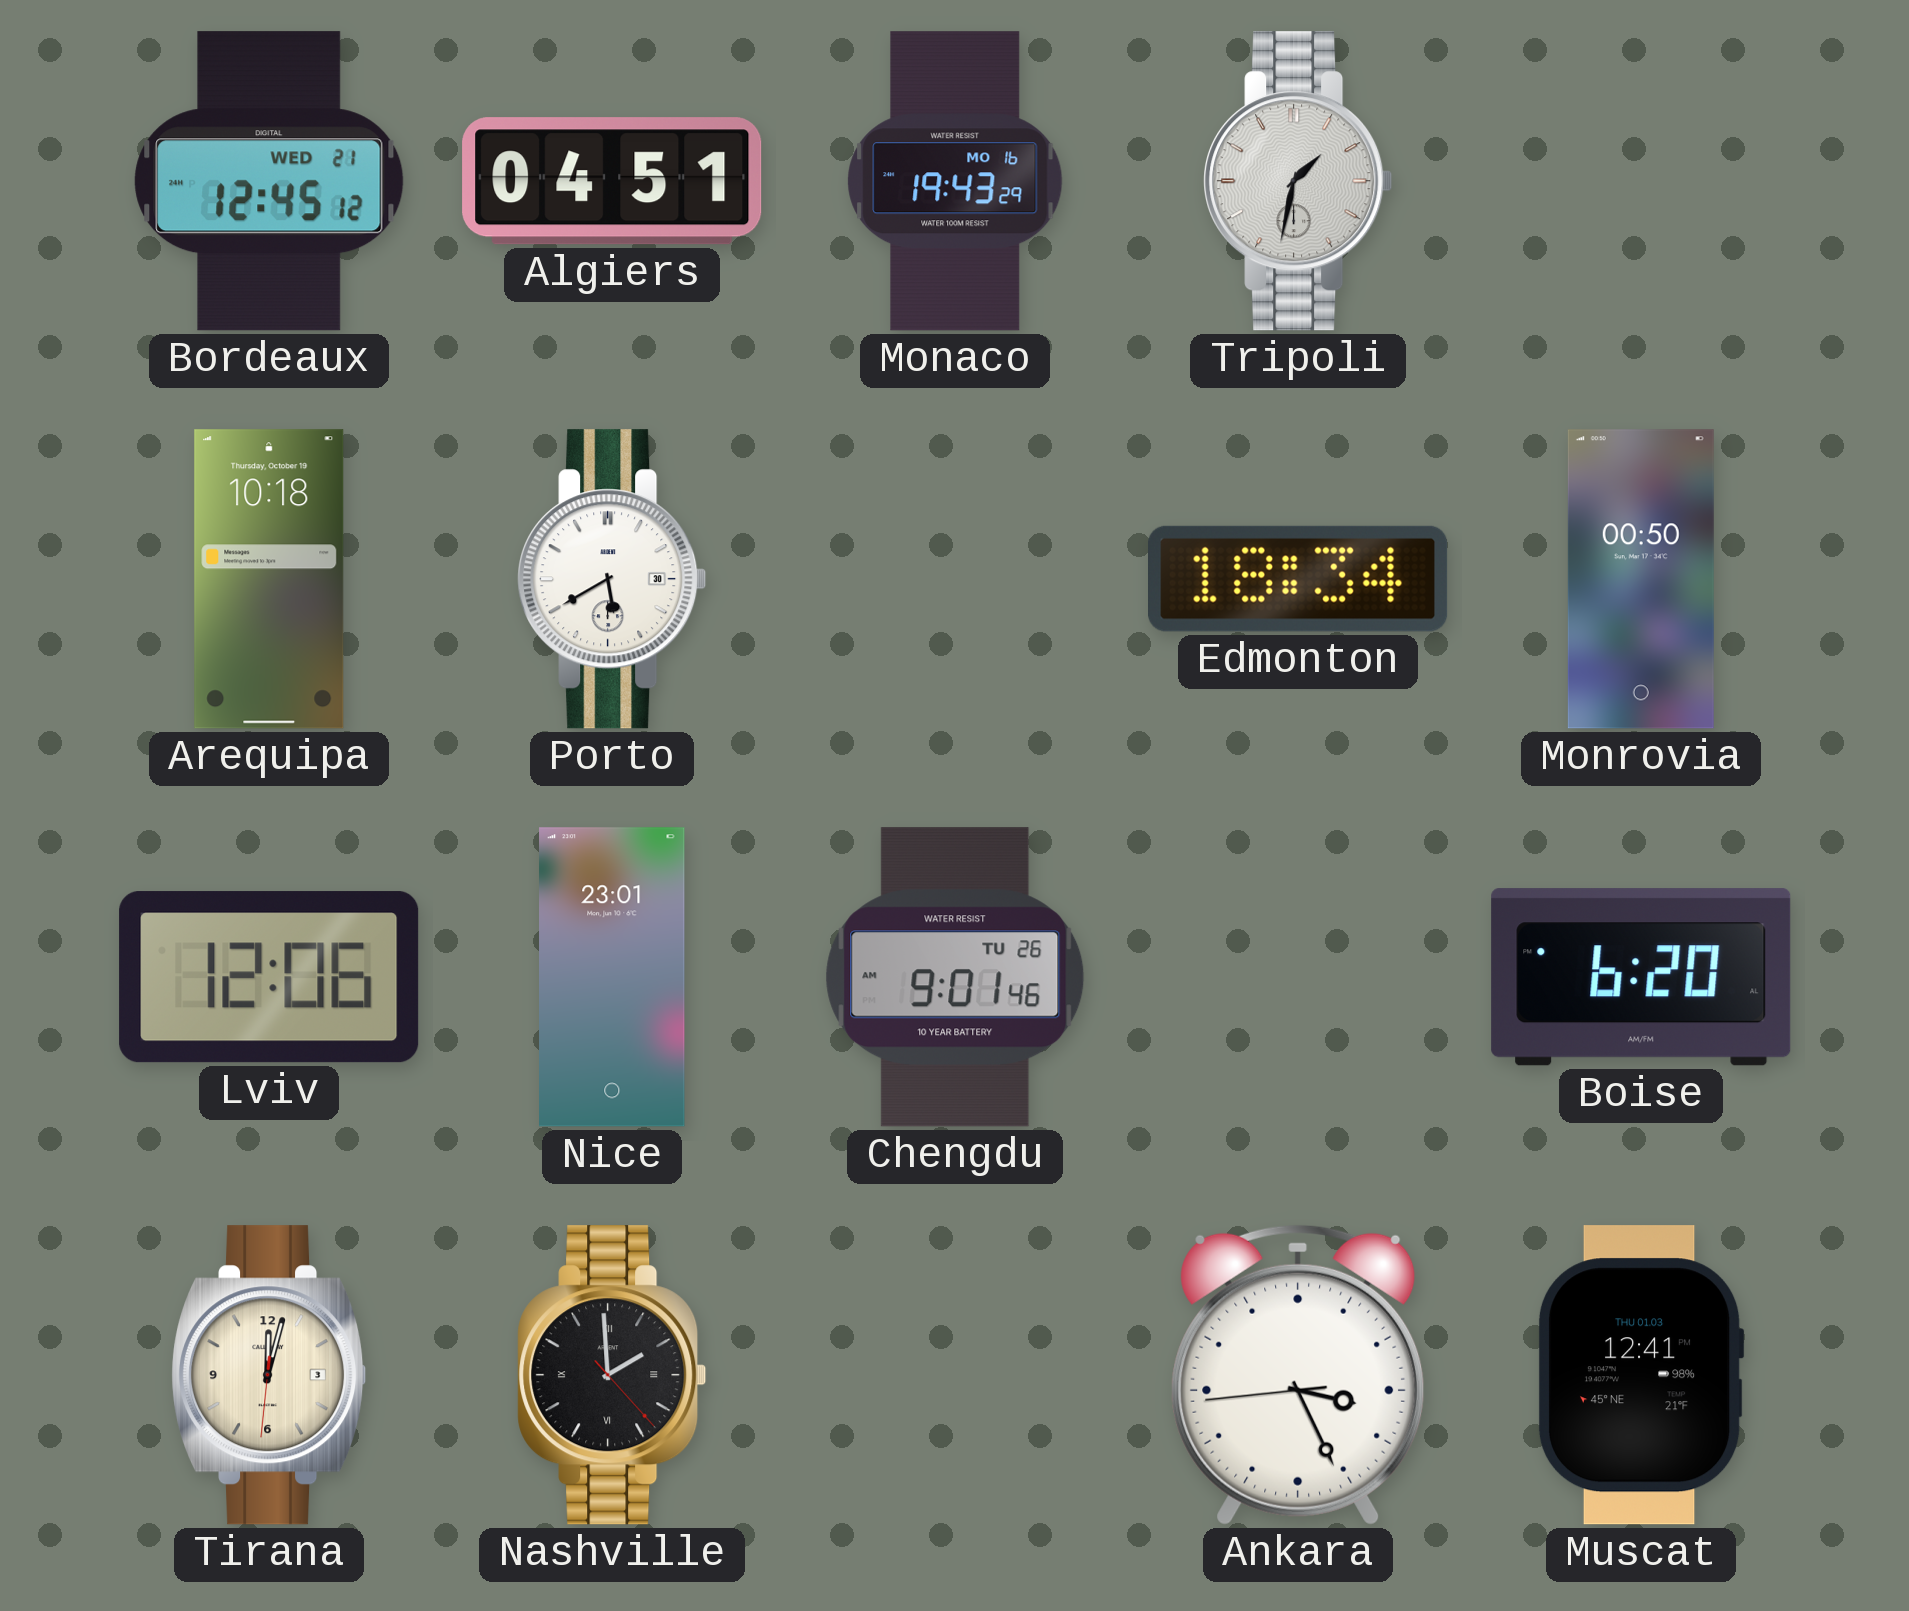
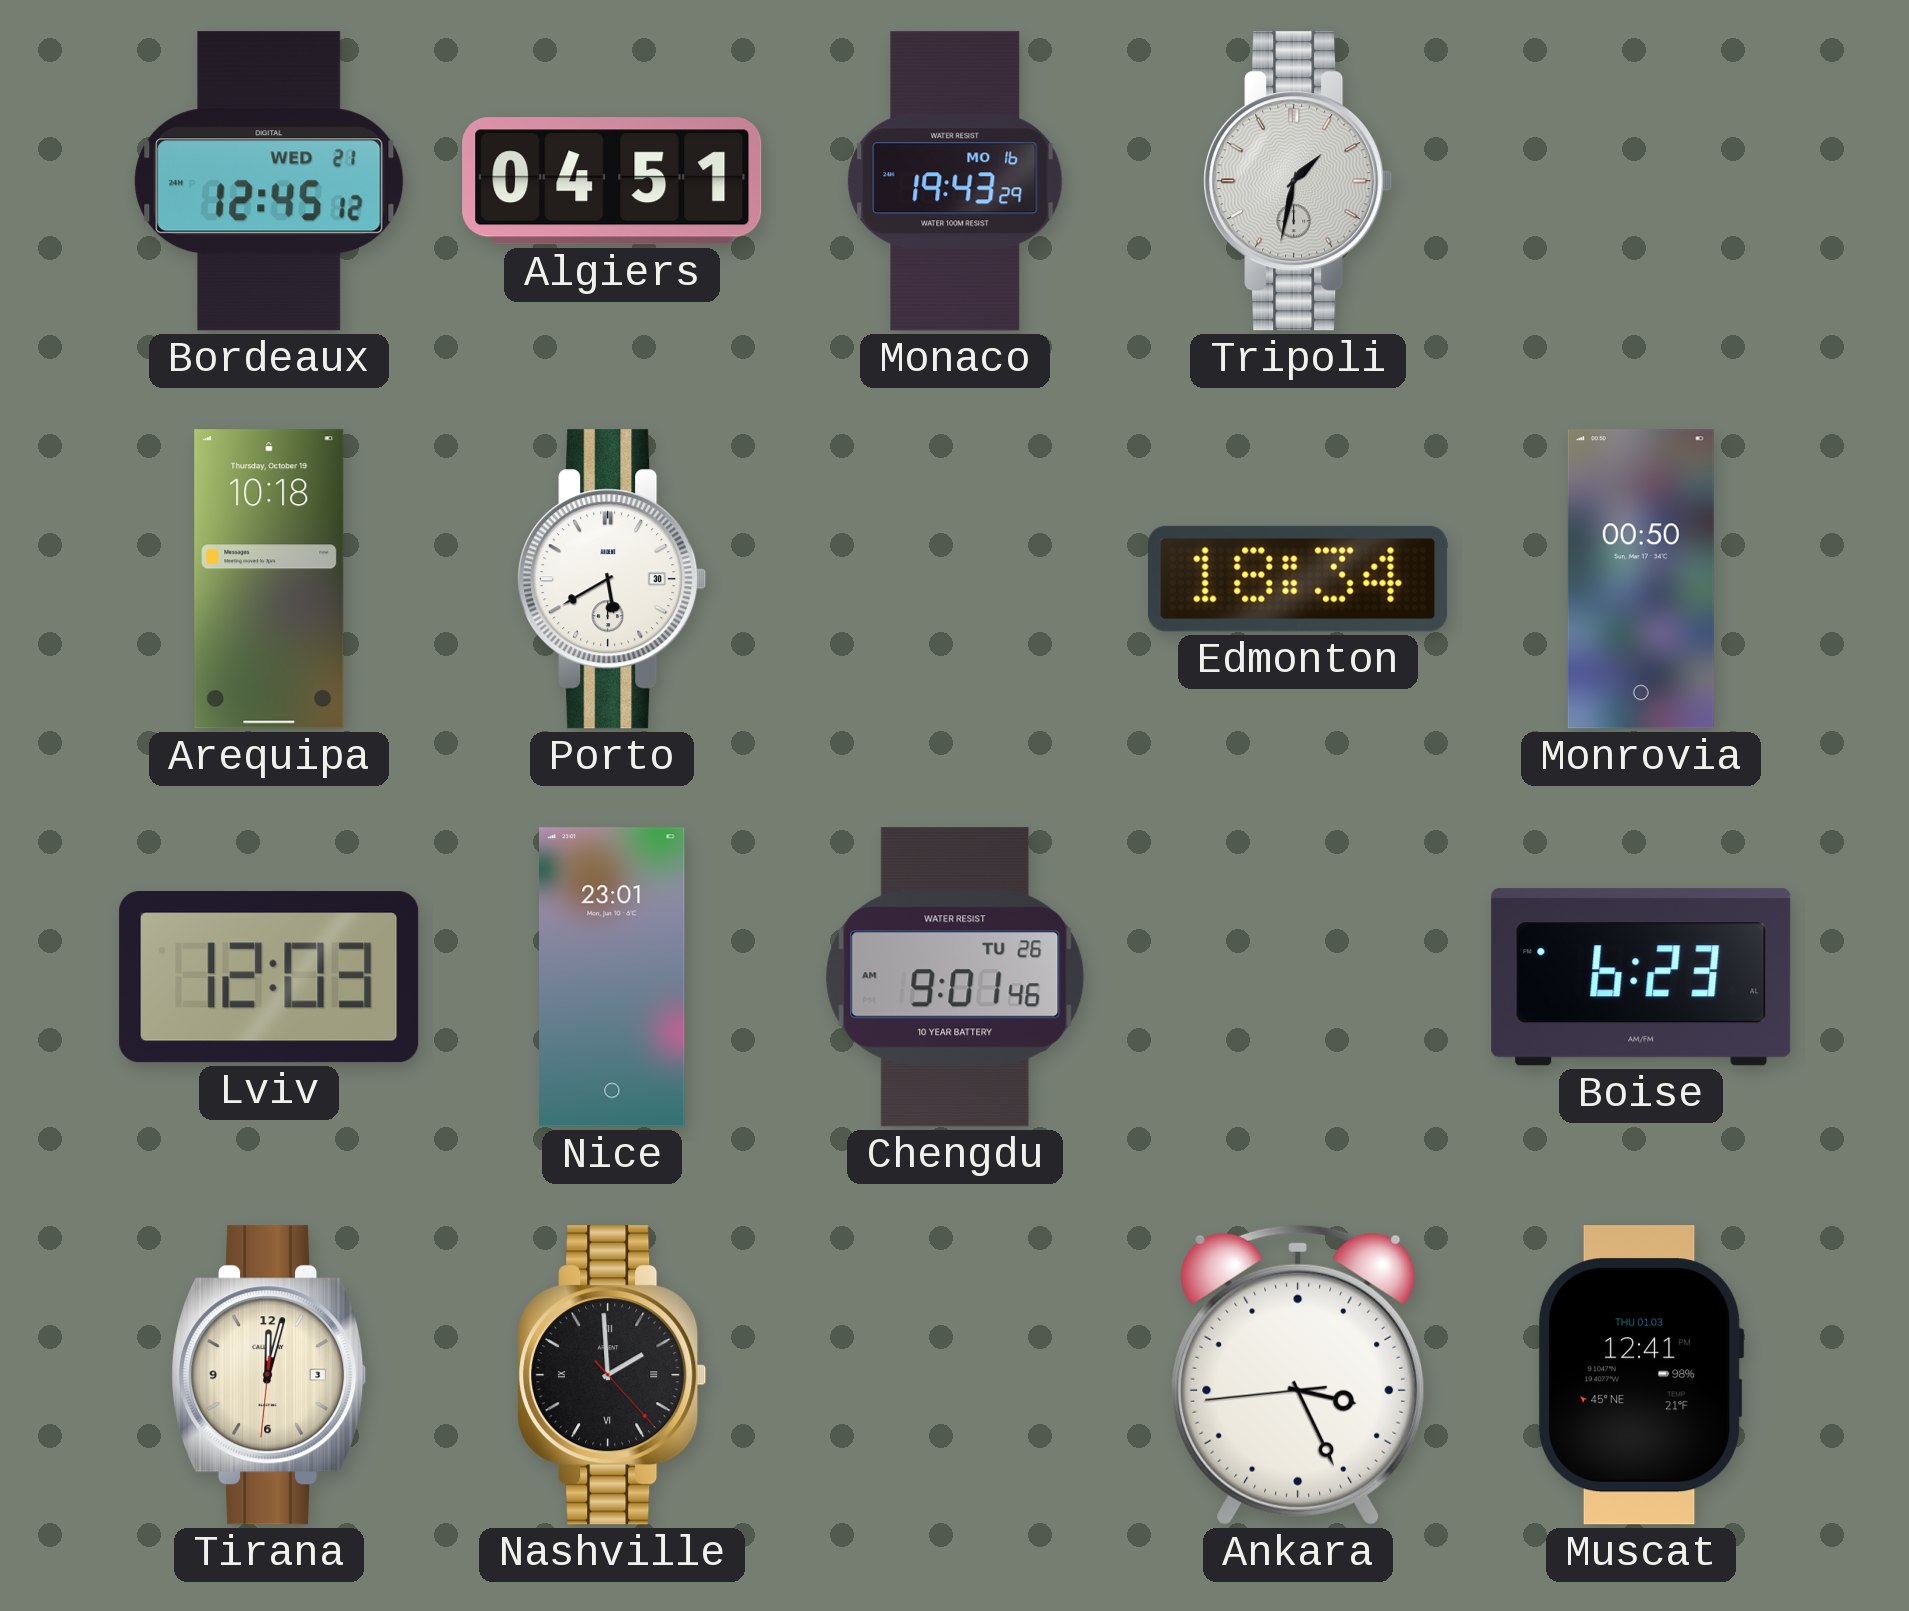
Lviv: 12:06 -> 12:03 (269, 977)
Boise: 6:20 -> 6:23 (1641, 977)
